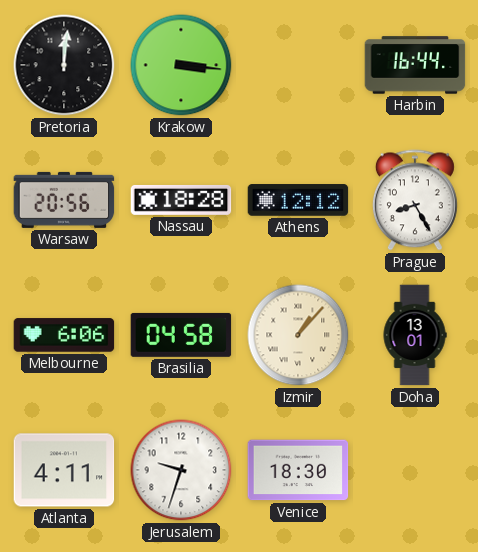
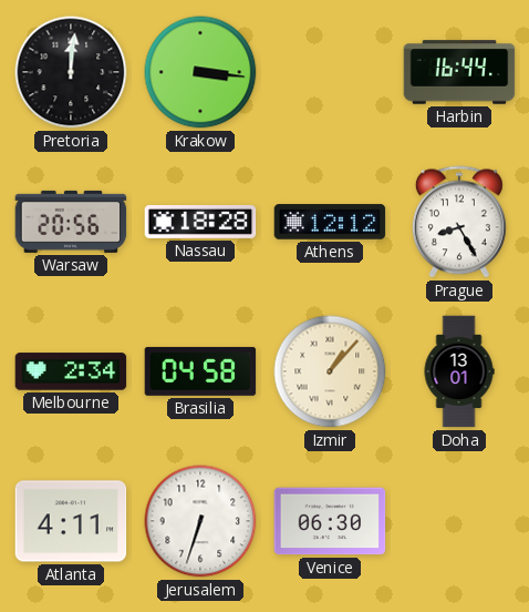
Melbourne: 6:06 -> 2:34 (71, 371)
Jerusalem: 9:33 -> 6:33 (200, 521)
Venice: 18:30 -> 06:30 (330, 521)
